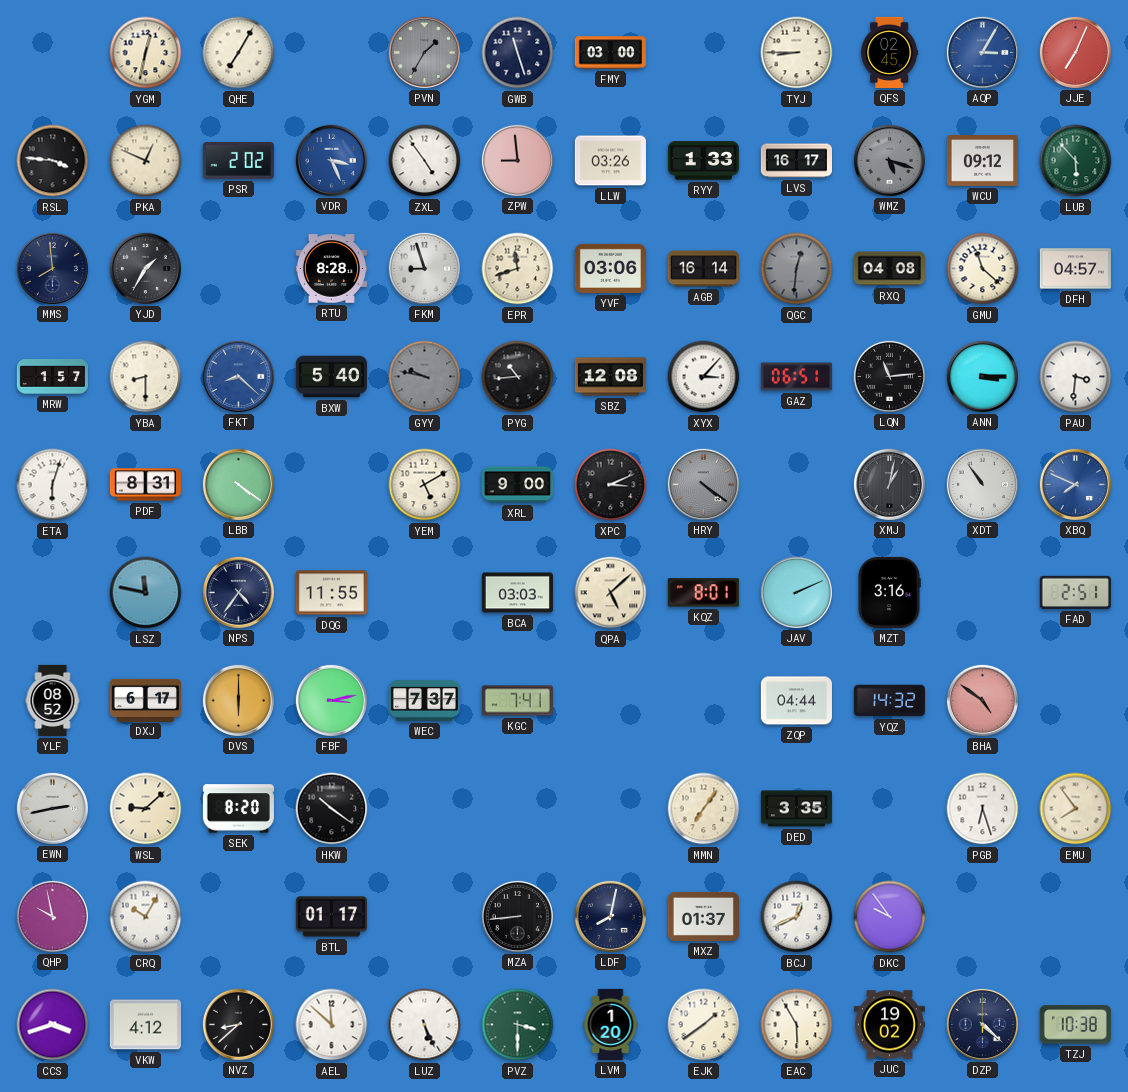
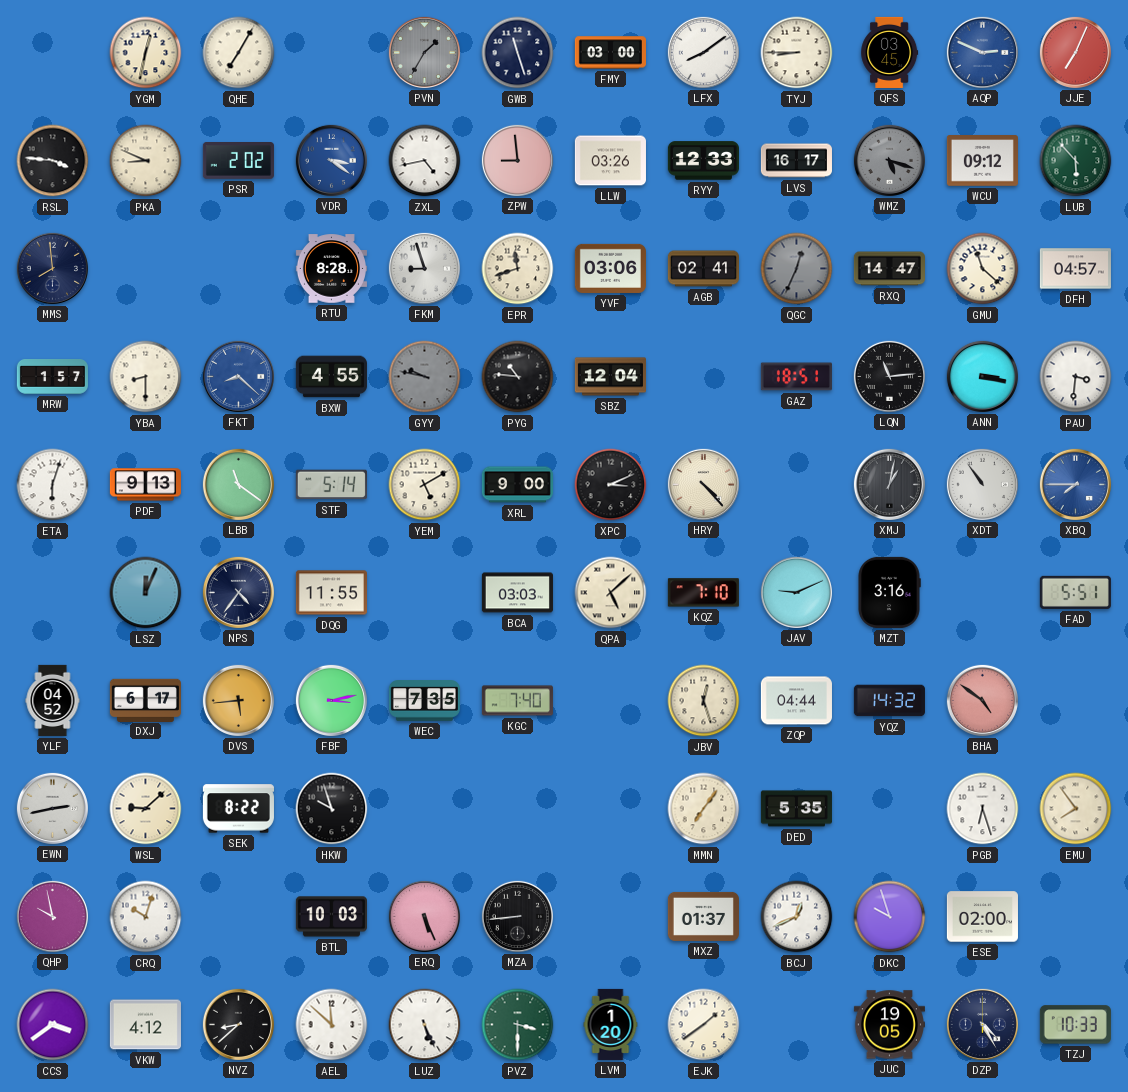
LFX: none -> 8:09 (703, 52)
QFS: 02:45 -> 03:45 (890, 52)
AQP: 3:05 -> 2:49 (982, 52)
PKA: 12:49 -> 8:49 (146, 161)
VDR: 3:26 -> 3:21 (331, 160)
ZXL: 4:54 -> 4:43 (425, 161)
RYY: 1:33 -> 12:33 (703, 161)
YJD: 1:35 -> none (145, 268)
AGB: 16:14 -> 02:41 (703, 269)
QGC: 12:31 -> 12:34 (797, 269)
RXQ: 04:08 -> 14:47 (889, 269)
BXW: 5:40 -> 4:55 (331, 377)
PYG: 10:44 -> 10:46 (518, 377)
SBZ: 12:08 -> 12:04 (610, 377)
XYX: 3:07 -> none (704, 377)
GAZ: 06:51 -> 18:51 (796, 377)
ANN: 3:15 -> 3:17 (982, 376)
PDF: 8:31 -> 9:13 (145, 485)
LBB: 4:21 -> 11:21 (238, 484)
STF: none -> 5:14 (331, 485)
HRY: 4:21 -> 4:23 (703, 484)
HRY dial: grey -> cream (703, 484)
XBQ: 7:49 -> 7:45 (1075, 484)
LSZ: 11:47 -> 12:04 (146, 593)
KQZ: 8:01 -> 7:10 (703, 593)
JAV: 2:11 -> 9:11 (796, 592)
FAD: 2:51 -> 5:51 (1075, 592)
YLF: 08:52 -> 04:52 (53, 700)
DVS: 6:00 -> 5:44 (238, 700)
WEC: 7:37 -> 7:35 (424, 701)
KGC: 7:41 -> 7:40 (517, 701)
JBV: none -> 12:27 (704, 701)
SEK: 8:20 -> 8:22 (238, 809)
HKW: 10:21 -> 9:57 (332, 809)
DED: 3:35 -> 5:35 (796, 809)
CRQ: 10:05 -> 10:03 (146, 917)
BTL: 01:17 -> 10:03 (331, 917)
ERQ: none -> 5:26 (424, 916)
LDF: 8:02 -> none (610, 916)
DKC: 9:54 -> 9:57 (890, 917)
ESE: none -> 02:00 (982, 917)
CCS: 3:42 -> 3:39 (53, 1025)
EAC: 5:55 -> none (797, 1025)
JUC: 19:02 -> 19:05 (889, 1025)
DZP: 4:22 -> 4:25 (982, 1024)
TZJ: 10:38 -> 10:33 (1075, 1025)
